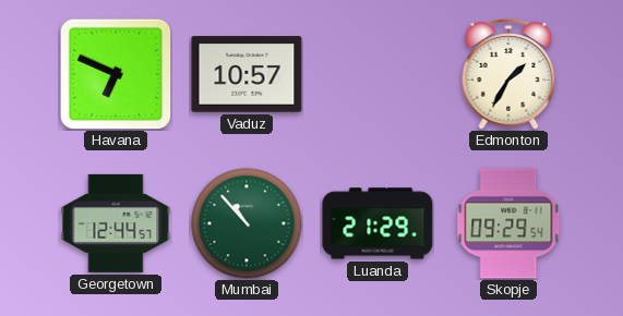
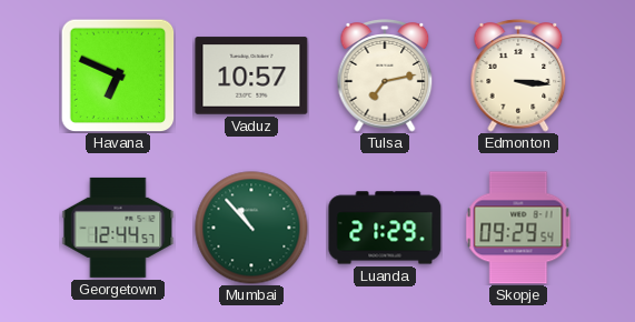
Tulsa: none -> 7:13 (385, 76)
Edmonton: 1:35 -> 3:16 (518, 76)
